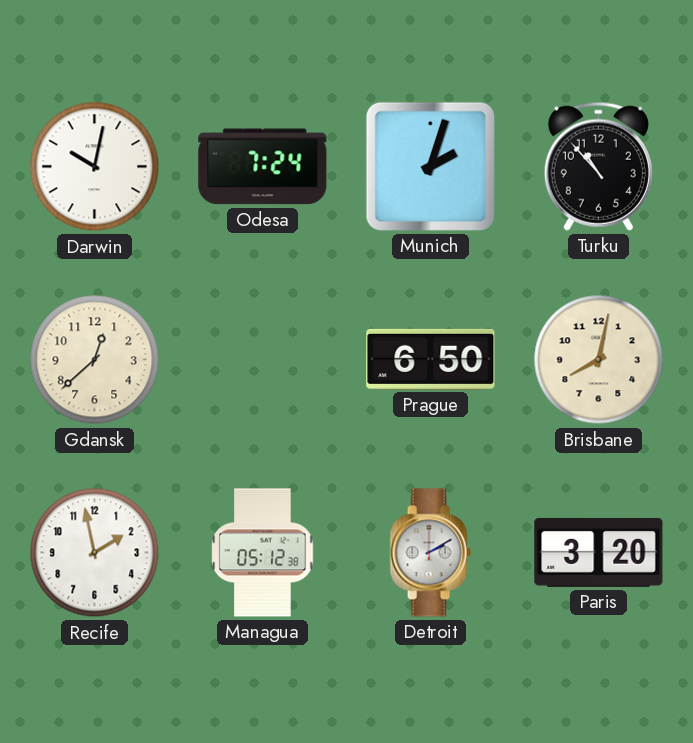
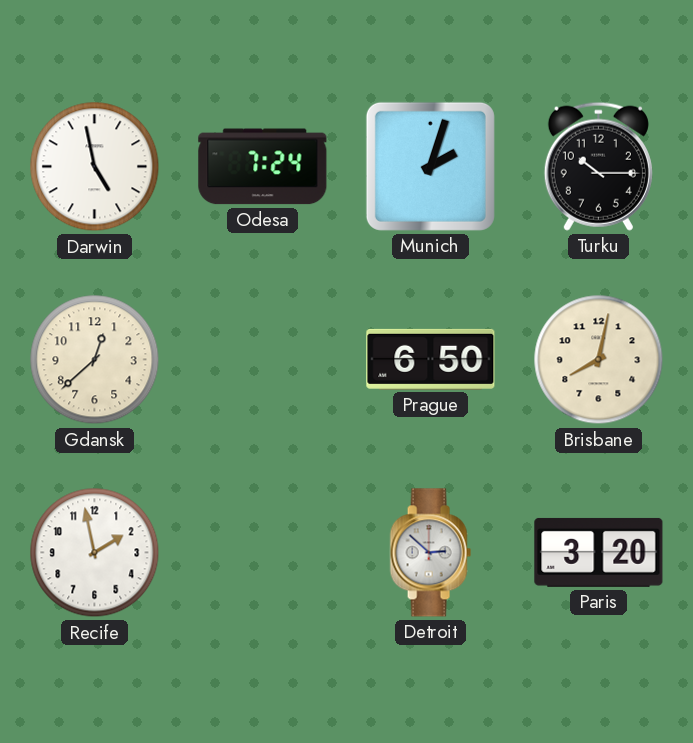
Darwin: 10:02 -> 4:58 (95, 167)
Turku: 10:53 -> 10:15 (598, 166)
Managua: 05:12 -> none (263, 553)
Detroit: 2:10 -> 2:52 (430, 553)
